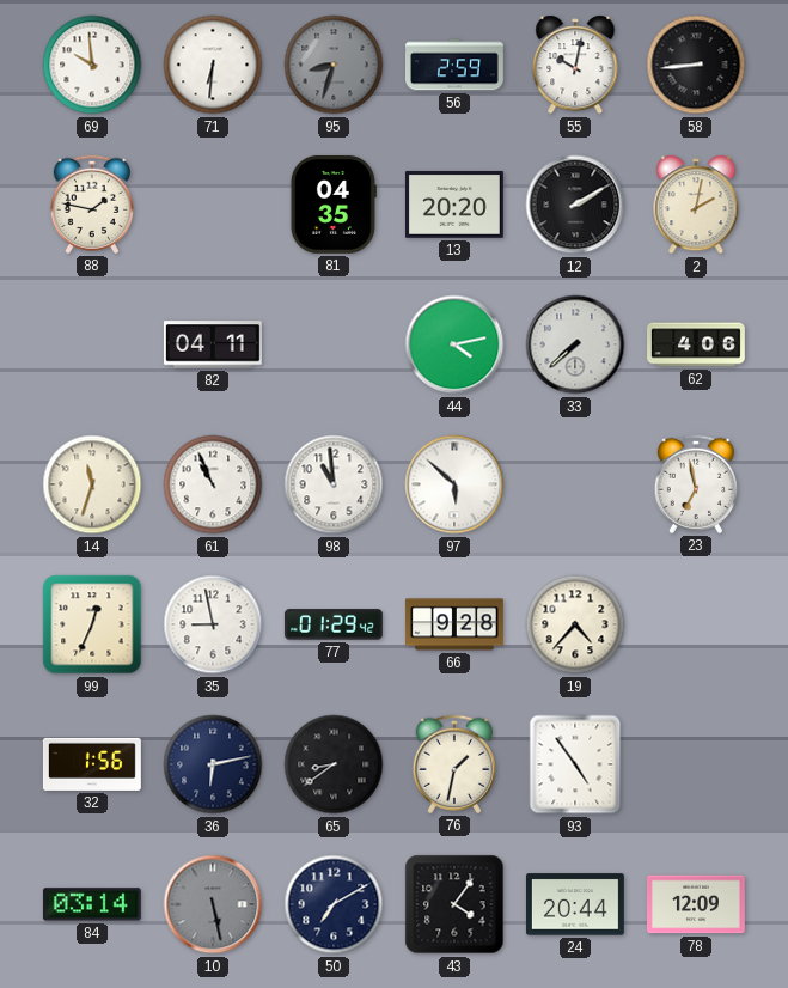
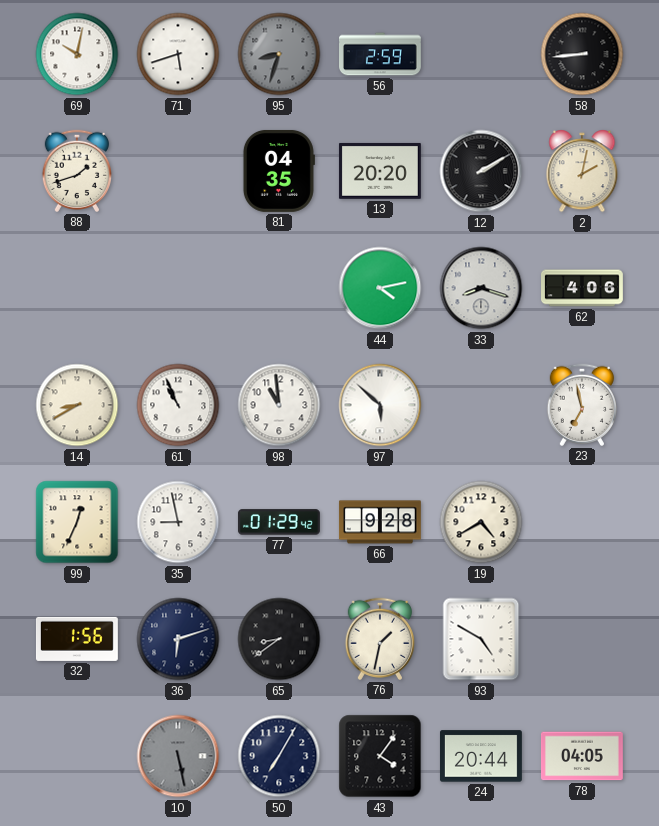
69: 9:59 -> 10:02 (77, 54)
71: 6:31 -> 5:42 (178, 54)
55: 10:02 -> none (575, 65)
88: 1:47 -> 1:42 (76, 171)
82: 04:11 -> none (213, 344)
33: 7:38 -> 8:18 (481, 288)
14: 11:33 -> 8:40 (77, 405)
19: 4:37 -> 4:40 (481, 522)
36: 6:13 -> 6:12 (178, 639)
93: 4:54 -> 4:50 (481, 639)
84: 03:14 -> none (92, 904)
50: 7:10 -> 7:05 (279, 756)
78: 12:09 -> 04:05 (582, 756)
